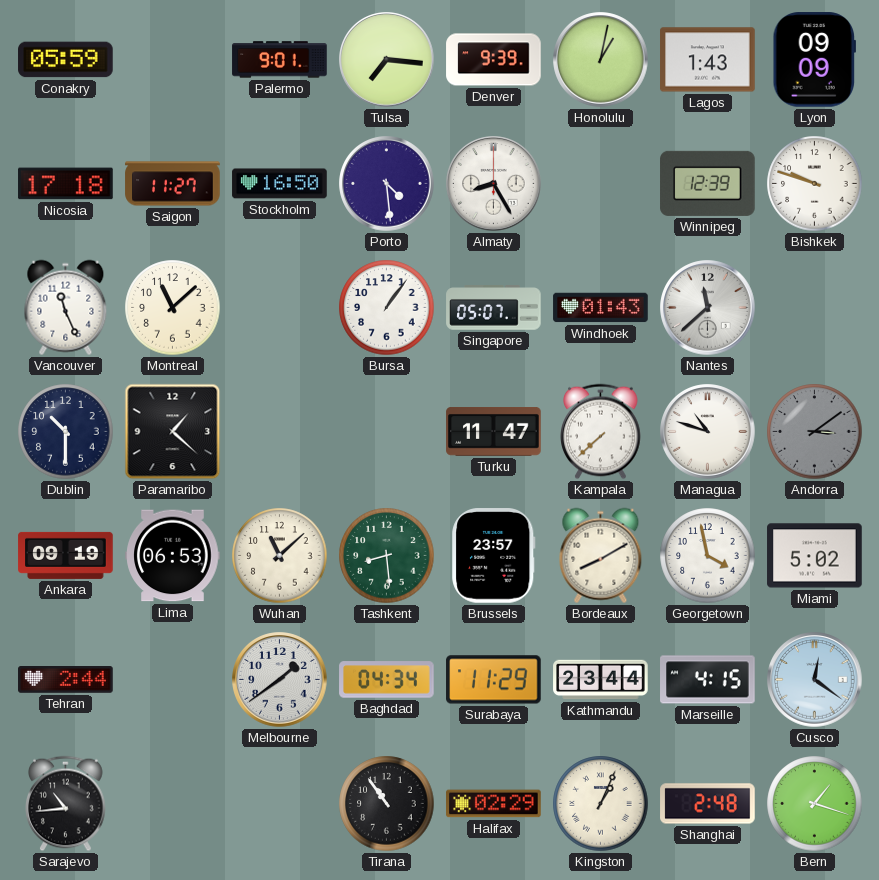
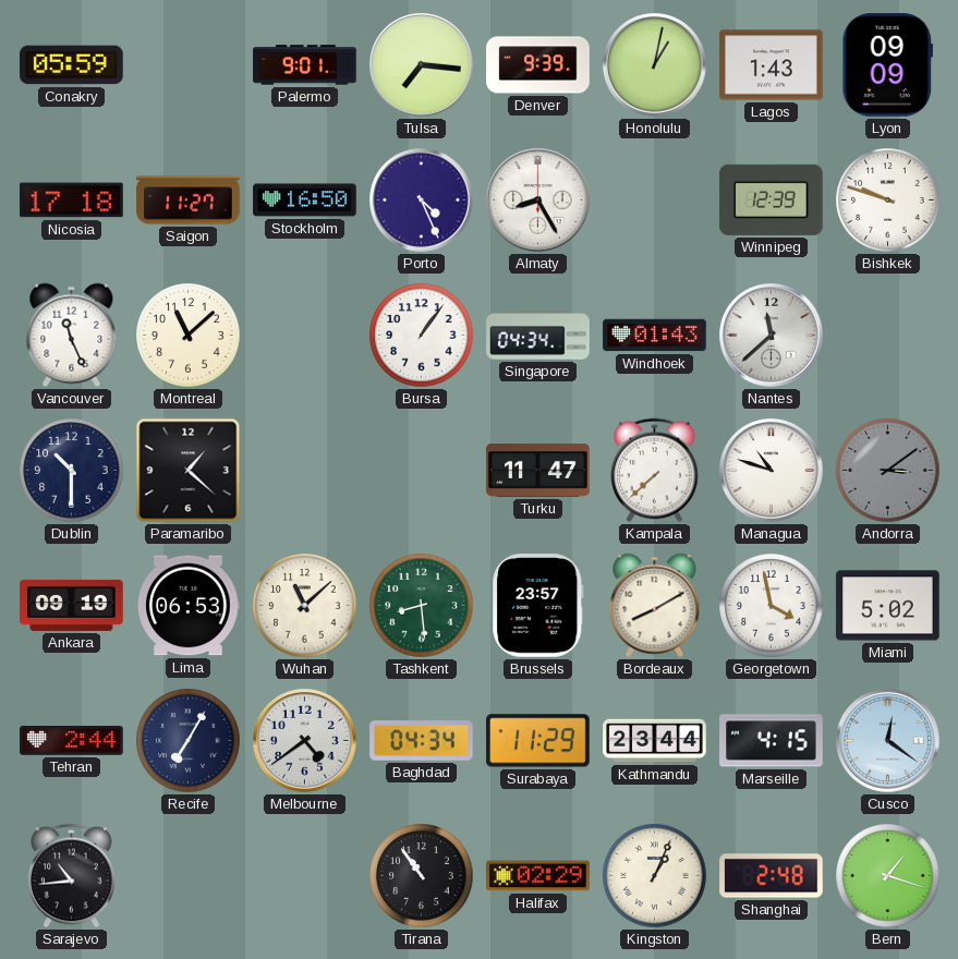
Porto: 4:29 -> 4:26 (422, 201)
Singapore: 05:07 -> 04:34 (538, 336)
Recife: none -> 7:05 (189, 741)
Melbourne: 1:39 -> 4:39 (305, 741)
